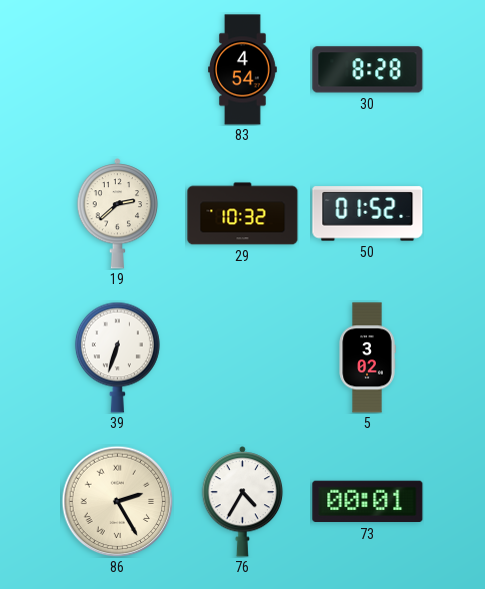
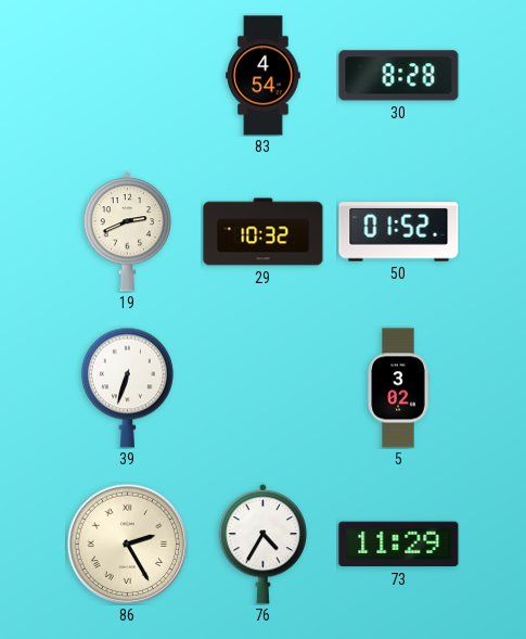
19: 2:38 -> 2:41 (128, 232)
73: 00:01 -> 11:29 (399, 545)
